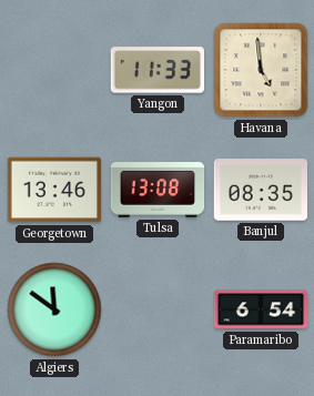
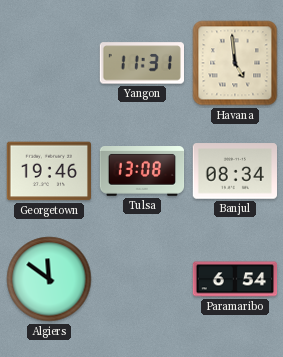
Yangon: 11:33 -> 11:31 (141, 63)
Georgetown: 13:46 -> 19:46 (48, 171)
Banjul: 08:35 -> 08:34 (234, 171)
